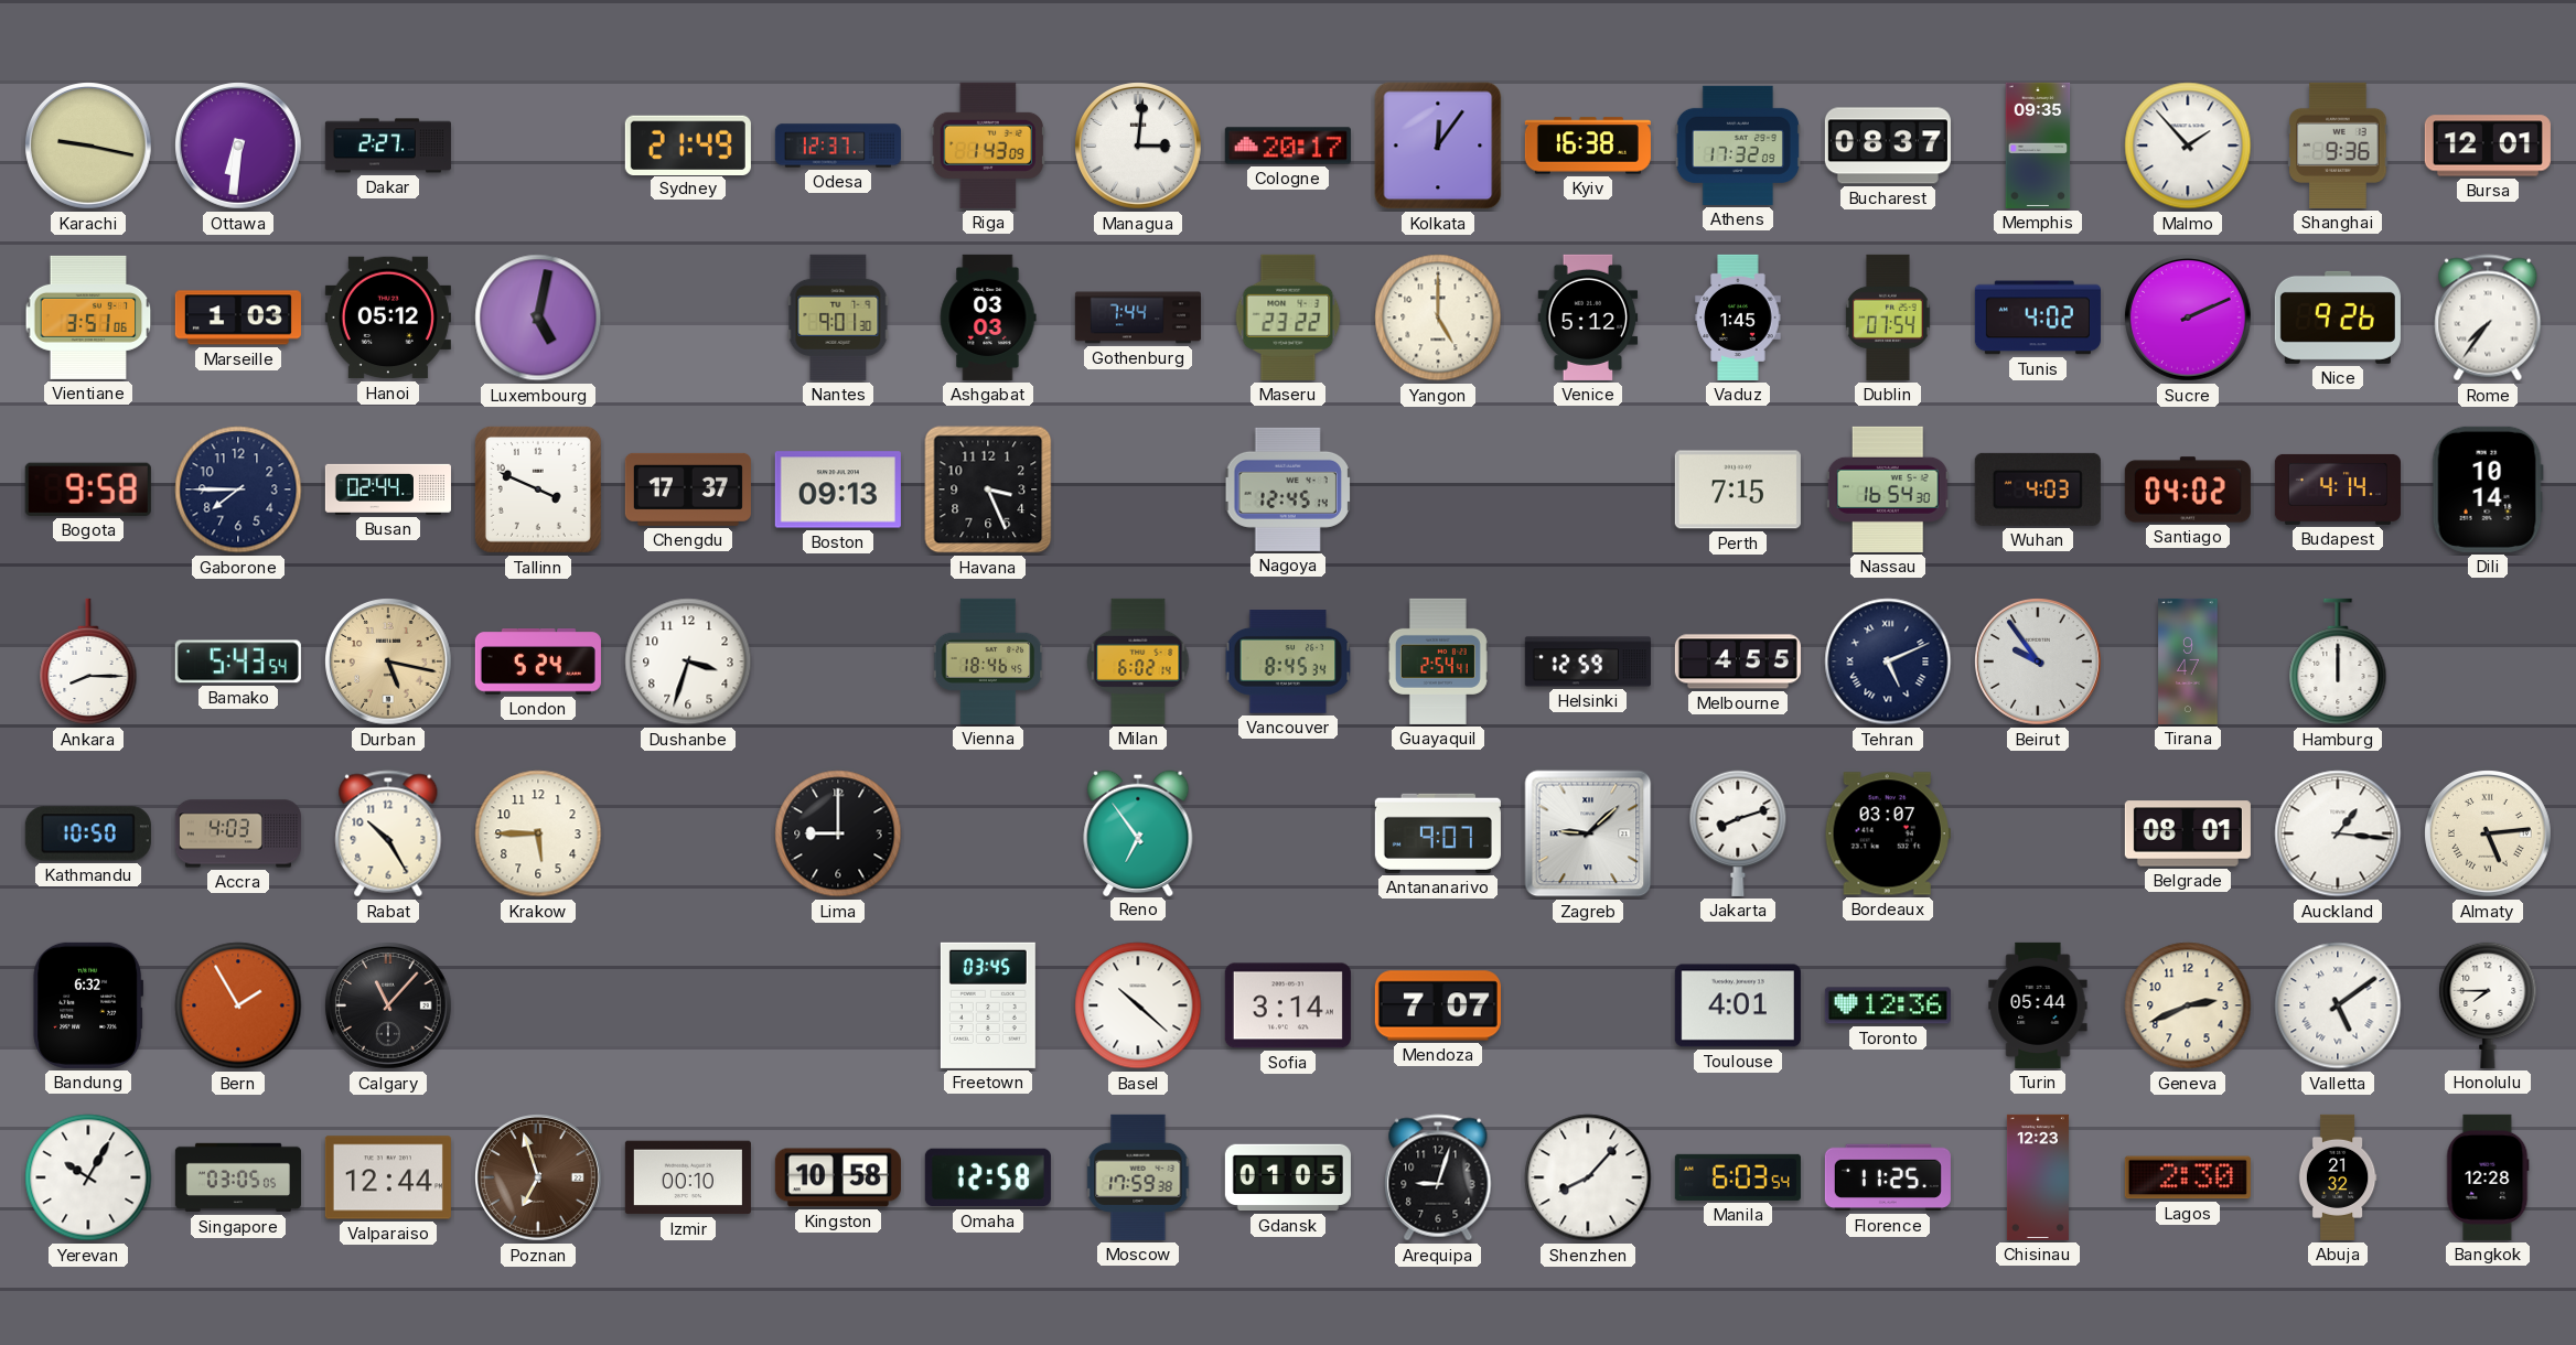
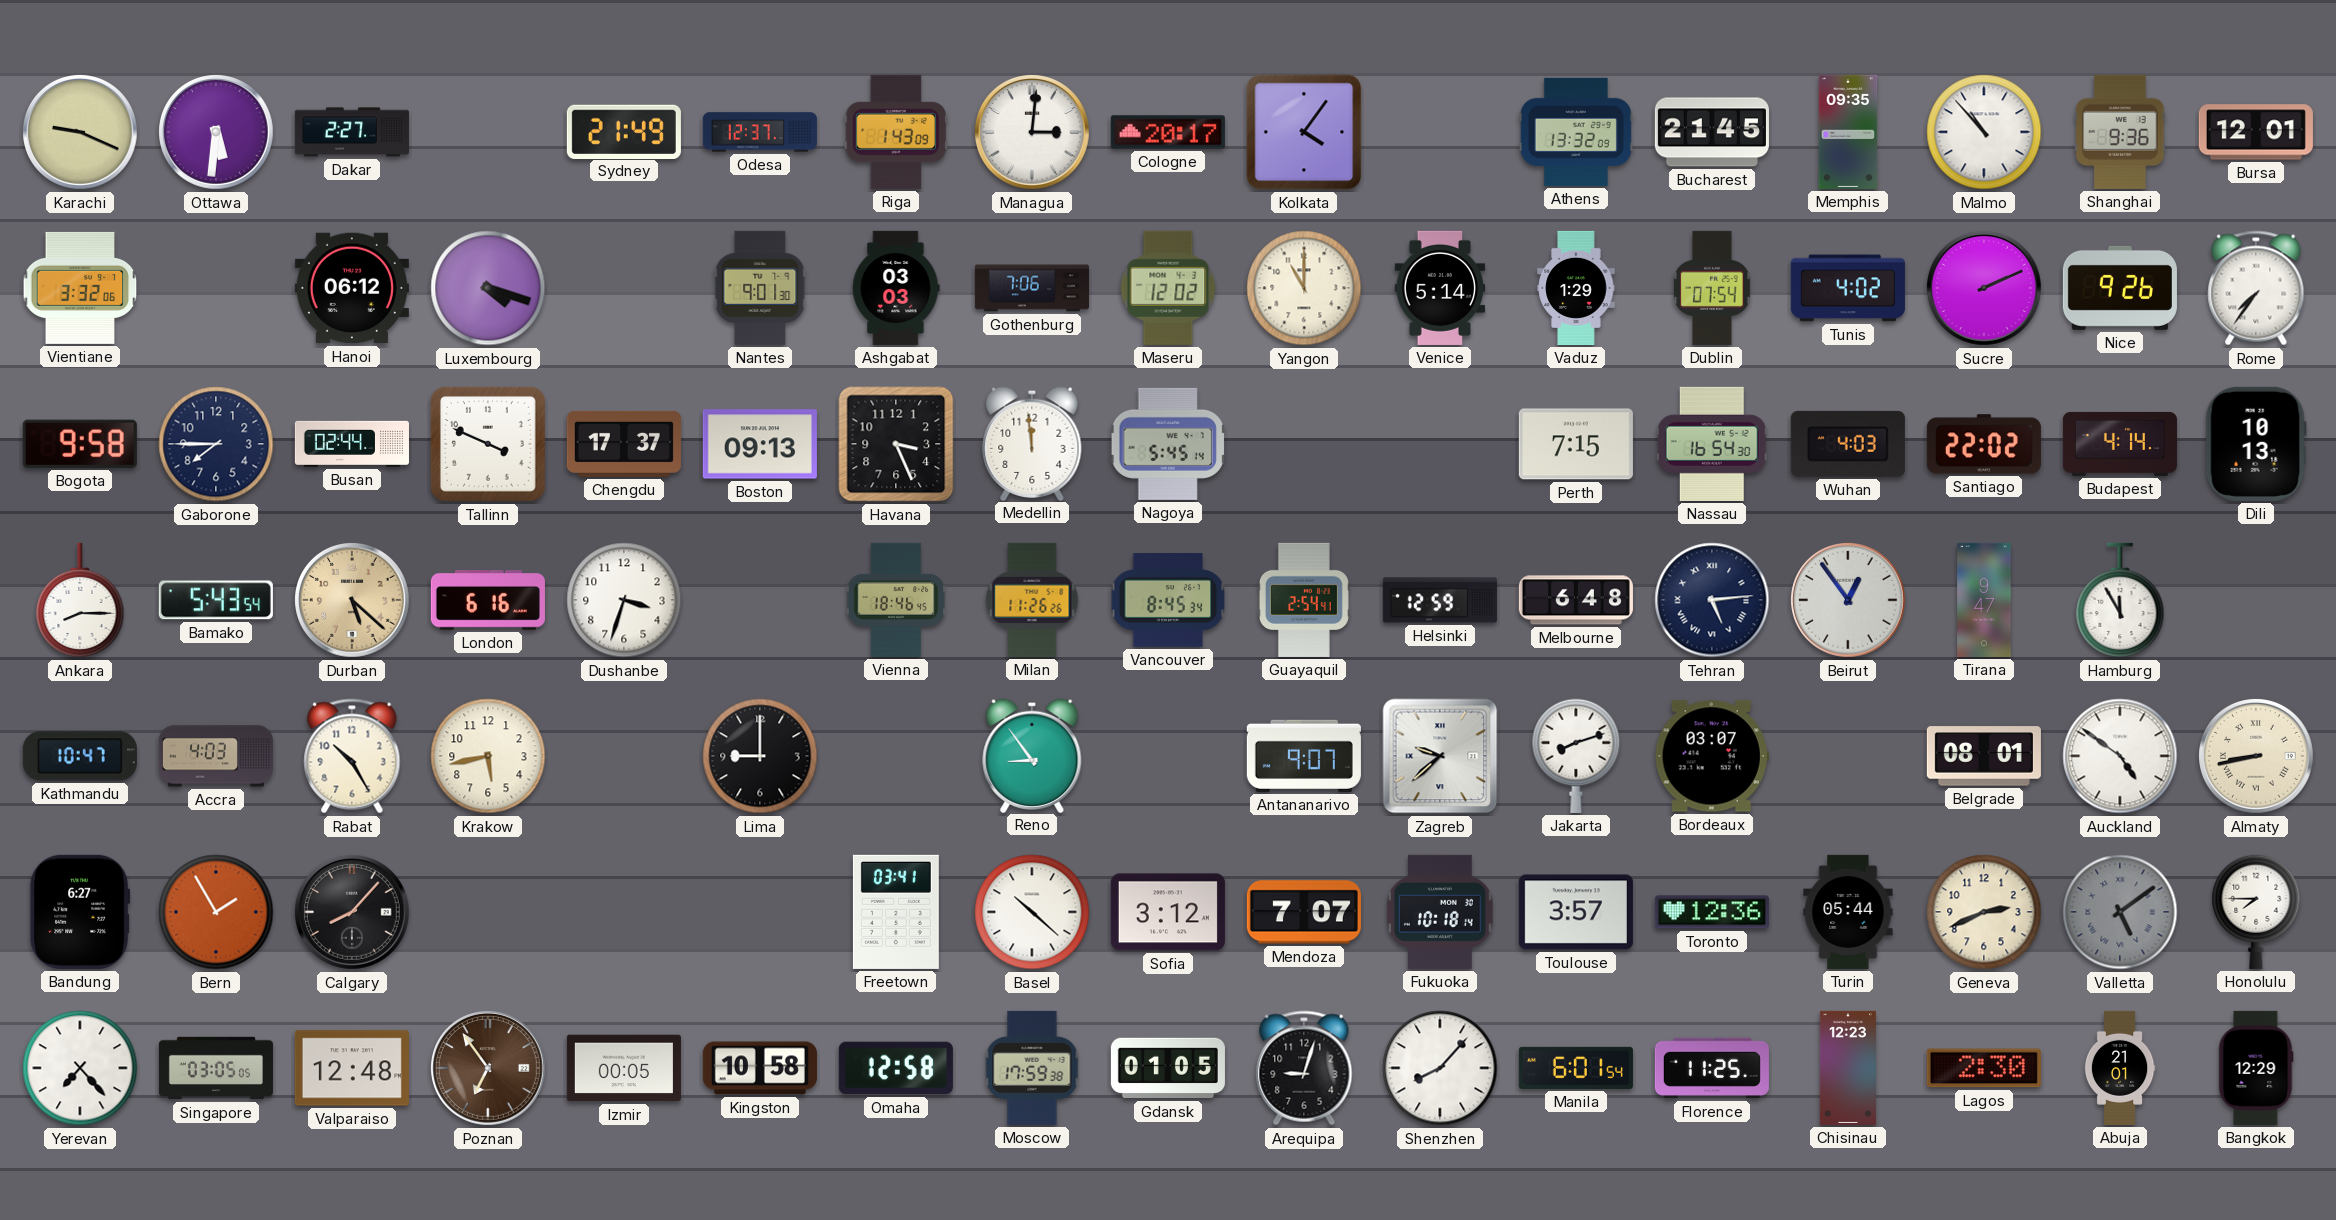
Karachi: 9:17 -> 9:19 (81, 133)
Ottawa: 6:31 -> 5:31 (217, 133)
Kolkata: 12:06 -> 4:06 (1304, 132)
Kyiv: 16:38 -> none (1588, 146)
Athens: 17:32 -> 13:32 (1576, 132)
Bucharest: 08:37 -> 21:45 (1712, 132)
Malmo: 1:53 -> 10:53 (1984, 132)
Vientiane: 3:51 -> 3:32 (80, 288)
Marseille: 1:03 -> none (238, 318)
Hanoi: 05:12 -> 06:12 (352, 288)
Luxembourg: 5:02 -> 4:18 (488, 288)
Gothenburg: 7:44 -> 7:06 (1032, 288)
Maseru: 23:22 -> 12:02 (1168, 288)
Yangon: 5:00 -> 11:00 (1304, 288)
Venice: 5:12 -> 5:14 (1440, 288)
Vaduz: 1:45 -> 1:29 (1576, 288)
Medellin: none -> 11:59 (1032, 443)
Nagoya: 12:45 -> 5:45 (1168, 444)
Santiago: 04:02 -> 22:02 (1984, 444)
Dili: 10:14 -> 10:13 (2256, 444)
Durban: 5:17 -> 5:22 (353, 601)
London: 5:24 -> 6:16 (488, 600)
Milan: 6:02 -> 11:26 (1032, 600)
Melbourne: 4:55 -> 6:48 (1576, 600)
Tehran: 5:11 -> 5:14 (1712, 600)
Beirut: 9:54 -> 12:54 (1849, 601)
Hamburg: 12:00 -> 11:55 (2120, 600)
Kathmandu: 10:50 -> 10:47 (80, 756)
Krakow: 5:45 -> 5:43 (488, 756)
Reno: 6:54 -> 8:54 (1032, 755)
Zagreb: 9:08 -> 9:38 (1440, 756)
Auckland: 1:16 -> 4:51 (2120, 756)
Almaty: 5:14 -> 8:43 (2257, 757)
Bandung: 6:32 -> 6:27 (80, 912)
Calgary: 11:07 -> 8:07 (353, 913)
Freetown: 03:45 -> 03:41 (896, 912)
Sofia: 3:14 -> 3:12 (1168, 912)
Fukuoka: none -> 10:18 (1441, 912)
Toulouse: 4:01 -> 3:57 (1576, 912)
Valletta dial: white -> grey (2120, 912)
Yerevan: 10:05 -> 7:23 (80, 1068)
Valparaiso: 12:44 -> 12:48 (352, 1068)
Poznan: 6:57 -> 6:54 (489, 1069)
Izmir: 00:10 -> 00:05 (624, 1068)
Manila: 6:03 -> 6:01 (1576, 1068)
Abuja: 21:32 -> 21:01 (2120, 1068)
Bangkok: 12:28 -> 12:29 (2256, 1068)
